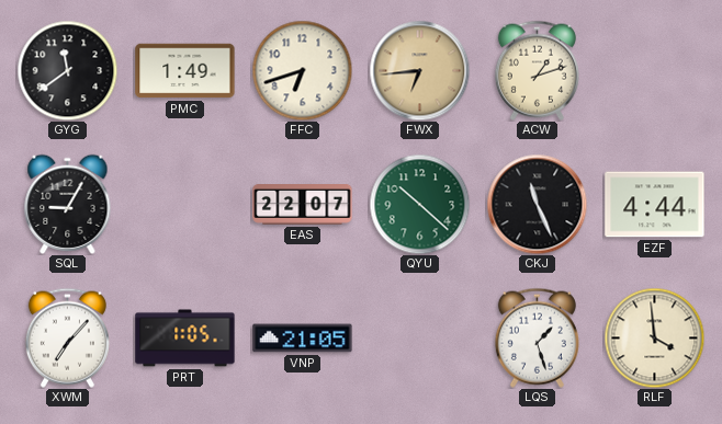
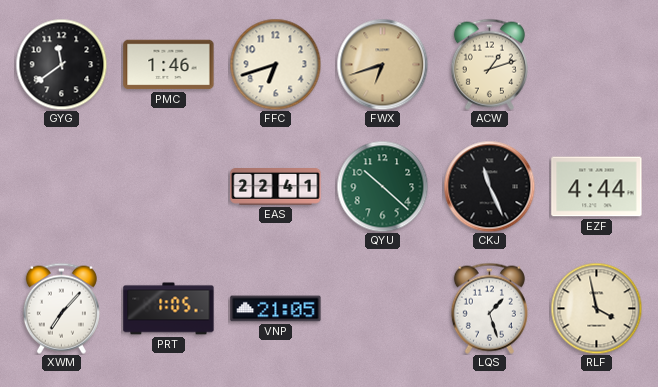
PMC: 1:49 -> 1:46 (169, 65)
FWX: 6:44 -> 6:42 (382, 64)
SQL: 9:05 -> none (68, 204)
EAS: 22:07 -> 22:41 (276, 187)
RLF: 3:59 -> 3:58 (596, 308)
